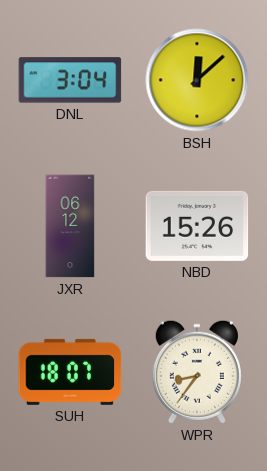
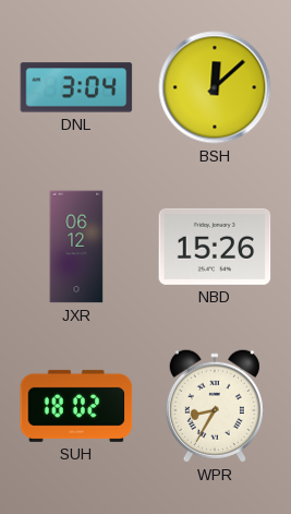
SUH: 18:07 -> 18:02 (76, 406)
WPR: 8:36 -> 8:35 (215, 406)
